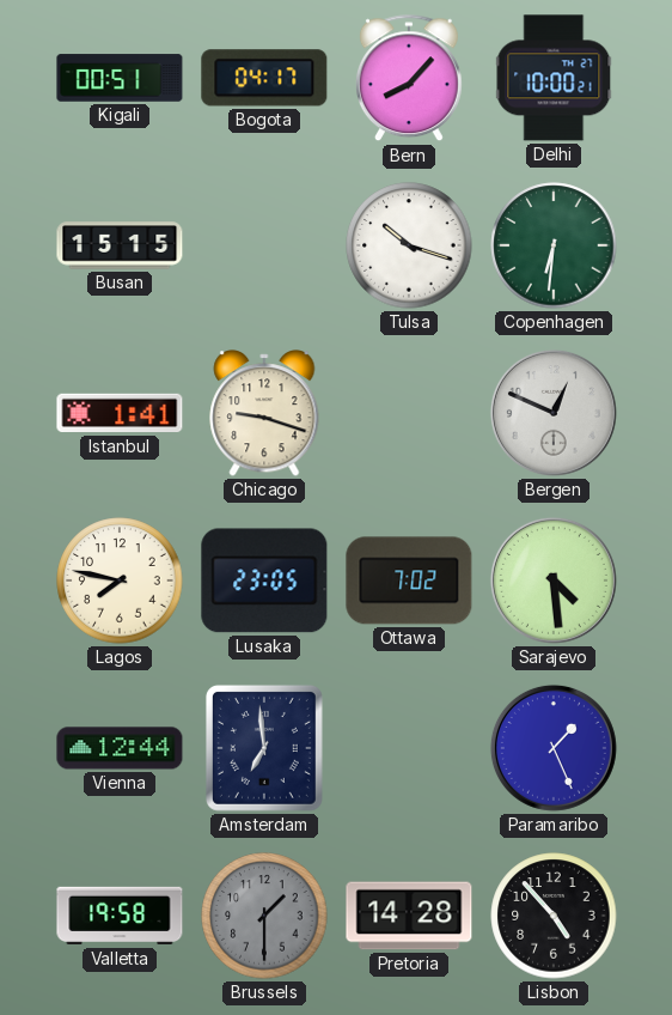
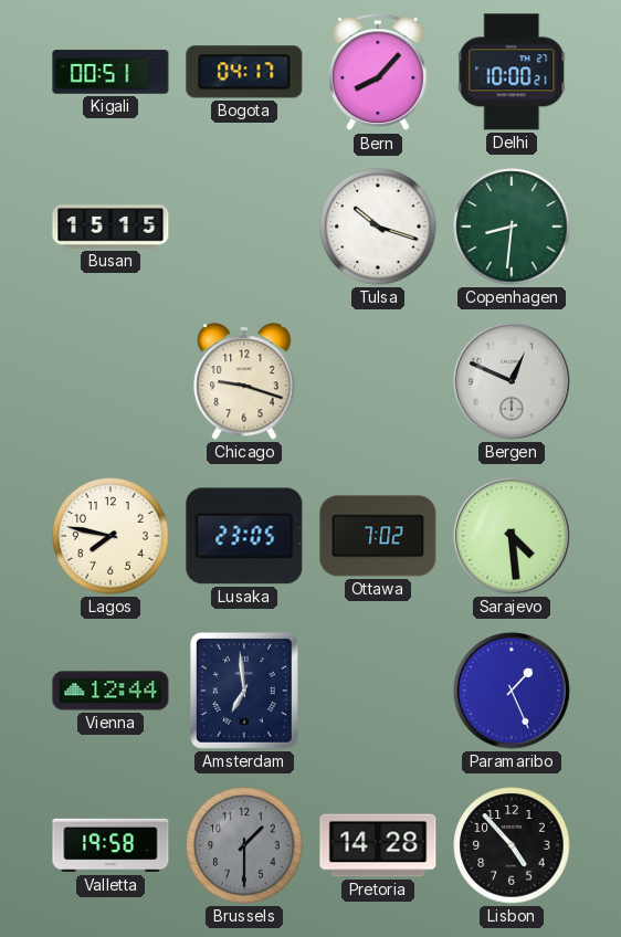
Copenhagen: 6:31 -> 8:31 (512, 227)
Istanbul: 1:41 -> none (120, 413)
